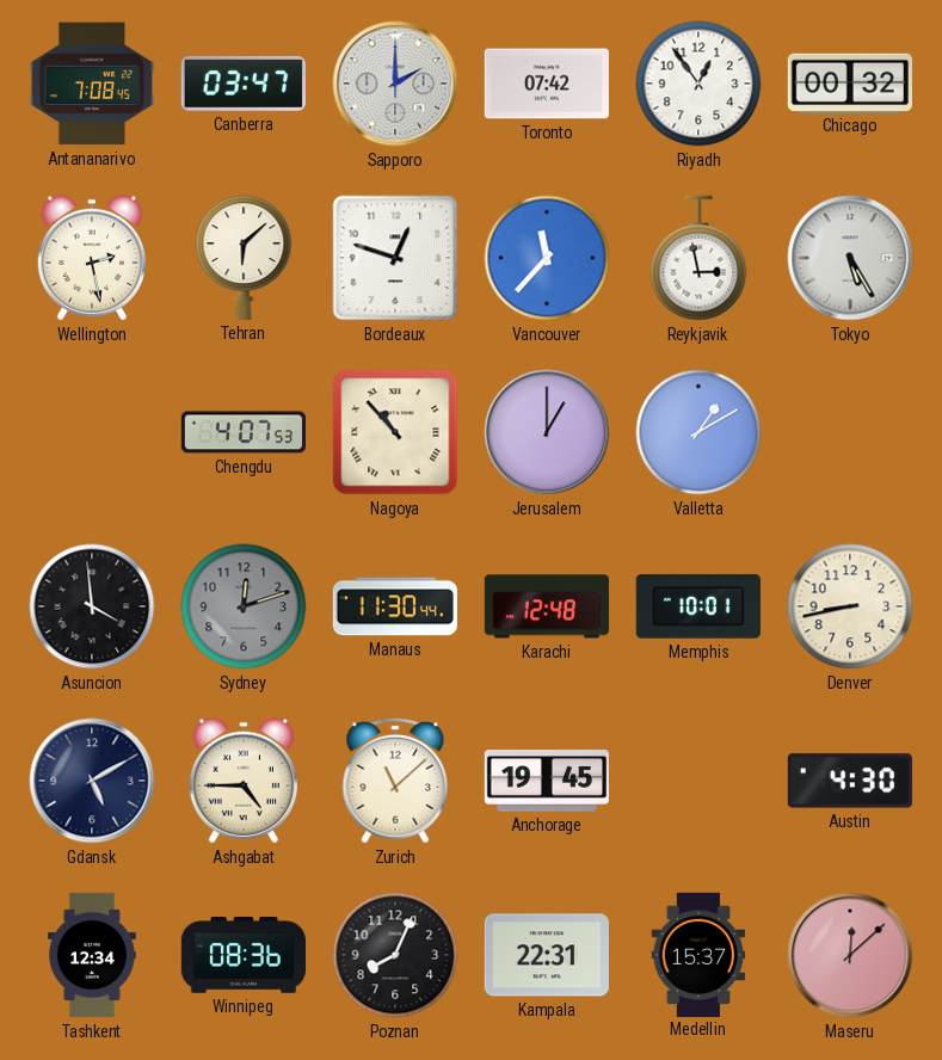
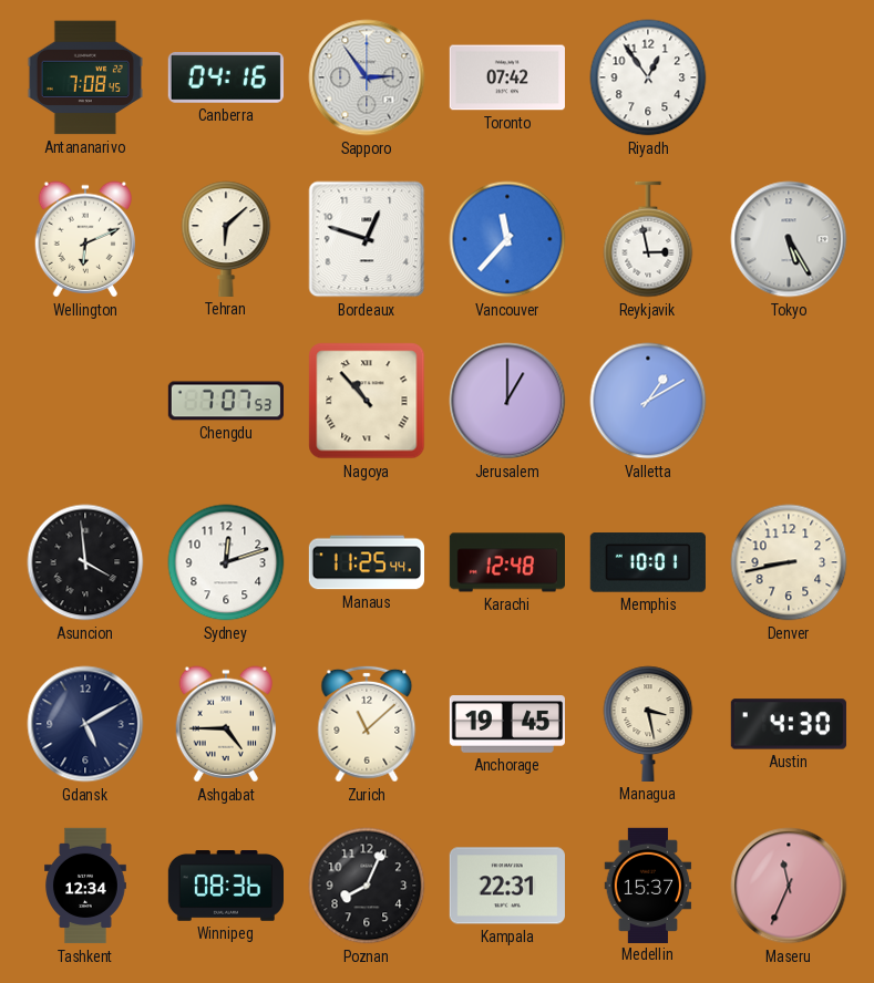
Canberra: 03:47 -> 04:16 (226, 77)
Sapporo: 2:00 -> 2:54 (367, 77)
Chicago: 00:32 -> none (850, 82)
Wellington: 2:28 -> 6:11 (84, 239)
Chengdu: 4:07 -> 7:07 (225, 401)
Sydney dial: grey -> white (226, 562)
Manaus: 11:30 -> 11:25 (366, 562)
Managua: none -> 3:28 (648, 724)
Maseru: 12:08 -> 11:34 (789, 886)
